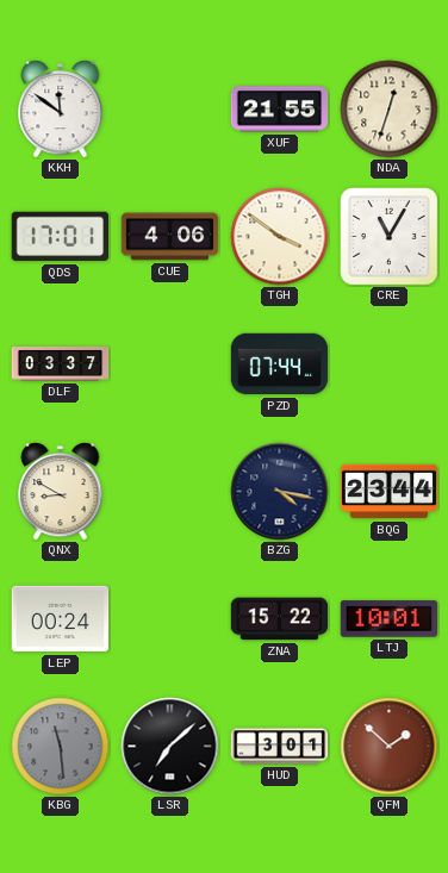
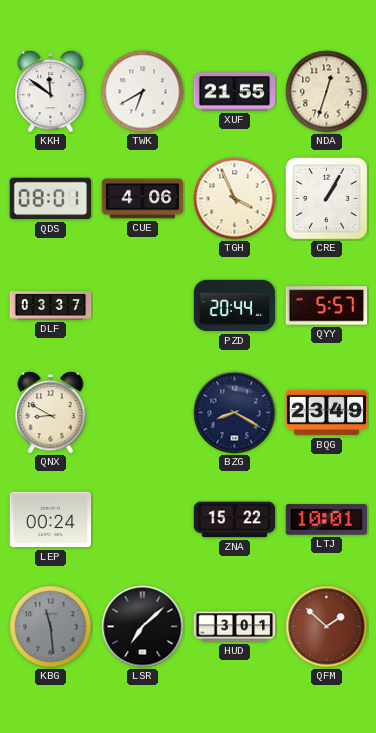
TWK: none -> 6:40 (143, 92)
QDS: 17:01 -> 08:01 (50, 199)
TGH: 3:51 -> 3:56 (235, 199)
CRE: 11:05 -> 1:05 (327, 199)
PZD: 07:44 -> 20:44 (235, 306)
QYY: none -> 5:57 (327, 306)
BZG: 4:17 -> 8:20 (235, 413)
BQG: 23:44 -> 23:49 (327, 413)
